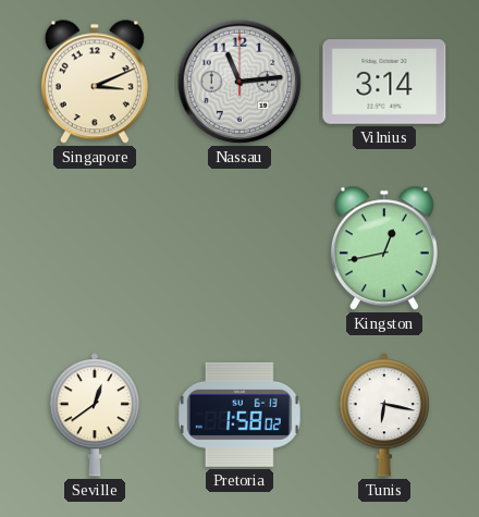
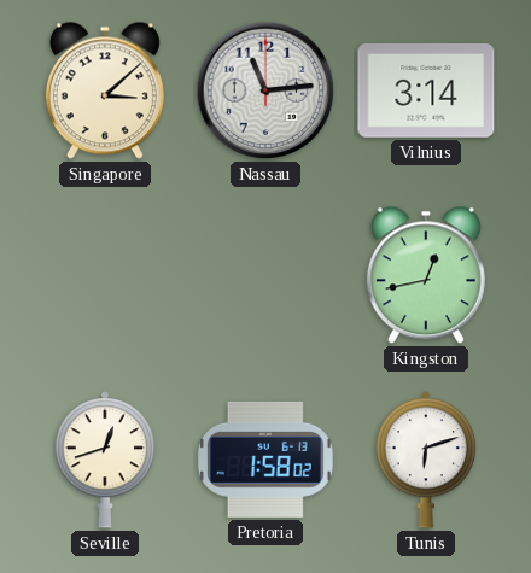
Singapore: 3:11 -> 3:08 (105, 90)
Seville: 12:39 -> 12:42 (105, 460)
Tunis: 6:17 -> 6:12 (426, 460)
